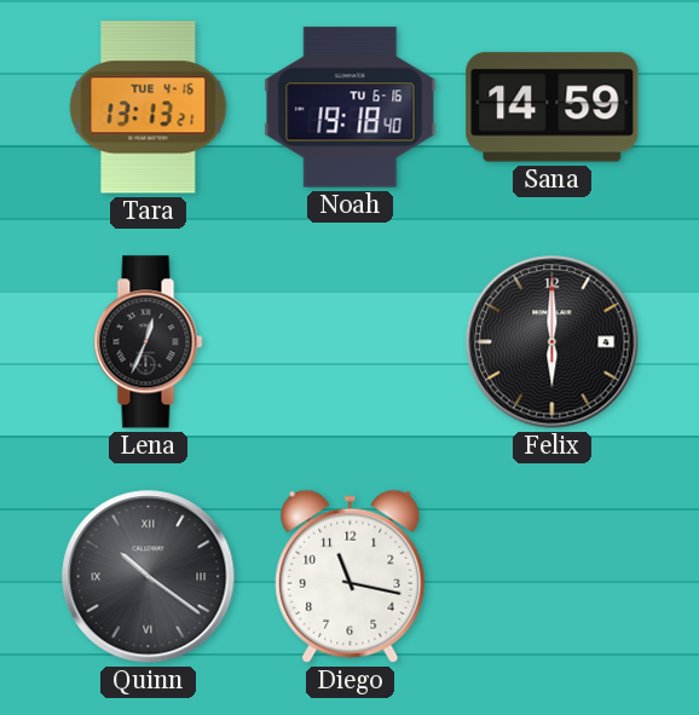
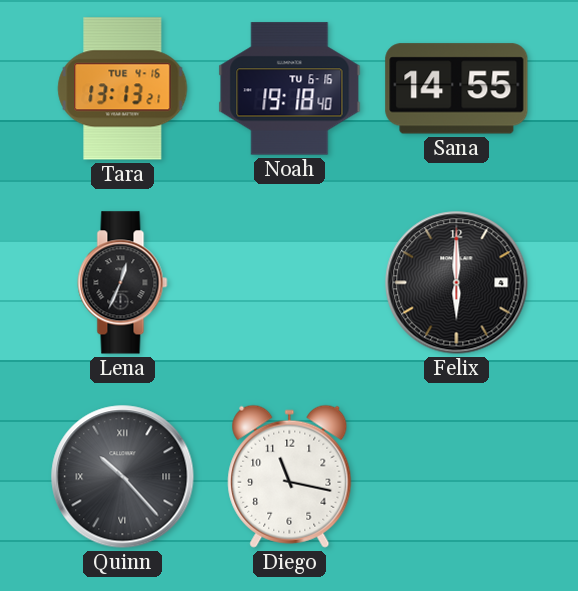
Sana: 14:59 -> 14:55 (457, 89)
Quinn: 10:21 -> 10:23 (123, 477)
